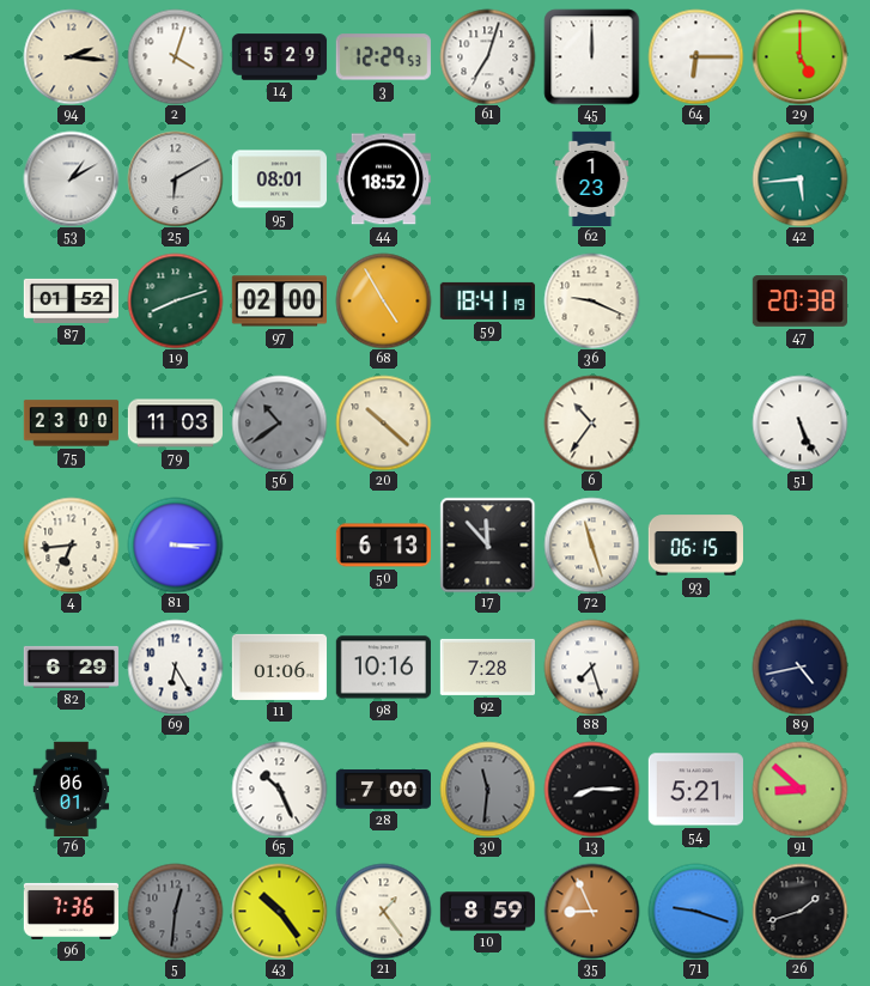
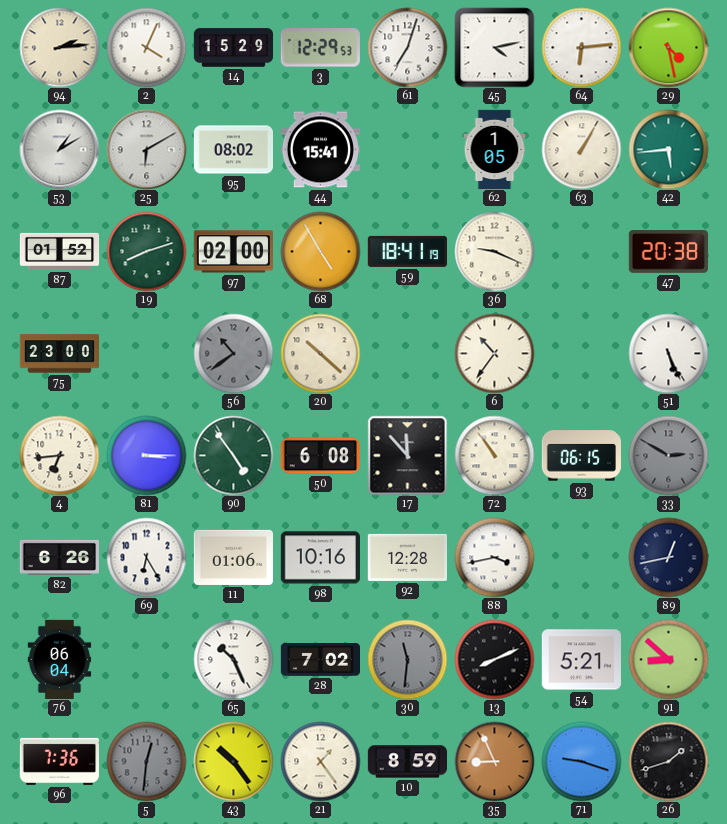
94: 2:16 -> 2:14 (59, 47)
2: 4:03 -> 4:04 (146, 47)
45: 12:00 -> 4:13 (494, 47)
64: 6:15 -> 6:14 (581, 47)
29: 5:00 -> 4:28 (668, 47)
95: 08:01 -> 08:02 (233, 150)
44: 18:52 -> 15:41 (320, 150)
62: 1:23 -> 1:05 (495, 149)
63: none -> 1:05 (581, 149)
79: 11:03 -> none (175, 424)
90: none -> 4:54 (233, 455)
50: 6:13 -> 6:08 (320, 456)
72: 11:27 -> 10:54 (494, 455)
33: none -> 2:50 (668, 455)
82: 6:29 -> 6:26 (59, 557)
92: 7:28 -> 12:28 (407, 557)
88: 7:27 -> 3:43 (494, 557)
89: 4:43 -> 12:43 (668, 557)
76: 06:01 -> 06:04 (60, 659)
28: 7:00 -> 7:02 (320, 660)
13: 8:15 -> 8:11 (494, 659)
